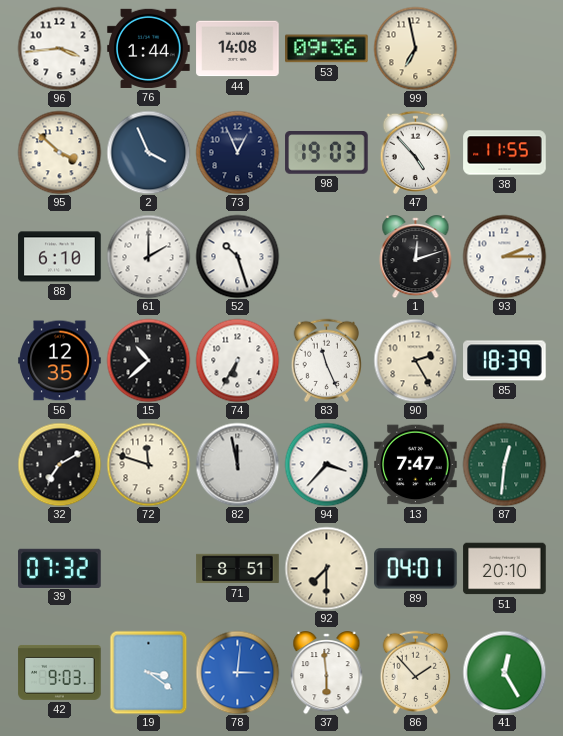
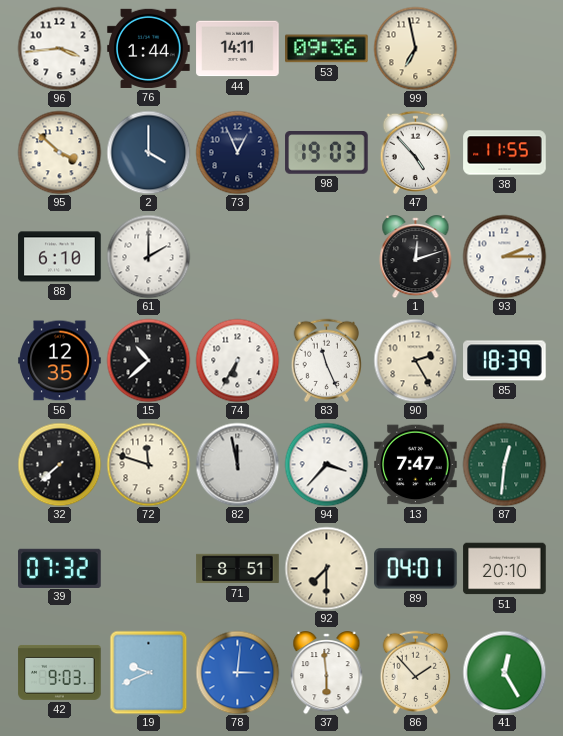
44: 14:08 -> 14:11 (238, 49)
2: 3:56 -> 4:00 (148, 152)
52: 10:27 -> none (237, 256)
32: 7:10 -> 7:38 (59, 464)
19: 3:21 -> 9:41 (149, 672)
